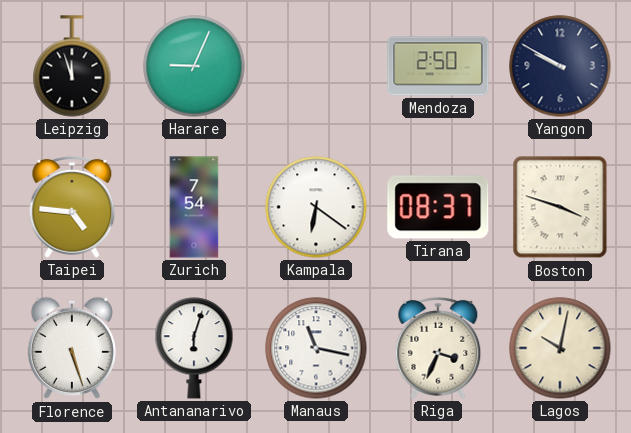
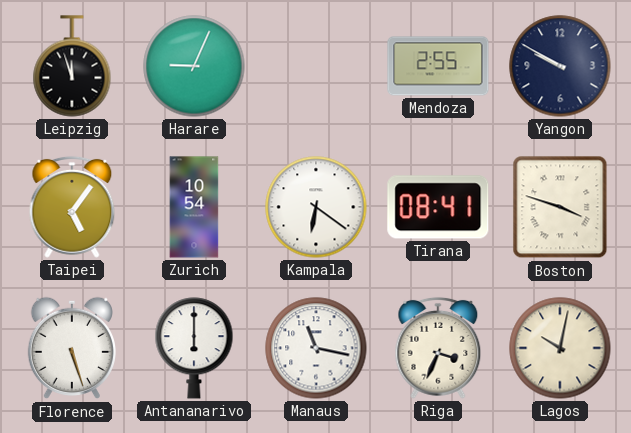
Mendoza: 2:50 -> 2:55 (438, 66)
Taipei: 4:46 -> 5:06 (72, 207)
Zurich: 7:54 -> 10:54 (194, 207)
Tirana: 08:37 -> 08:41 (438, 207)
Antananarivo: 6:03 -> 6:00 (194, 348)
